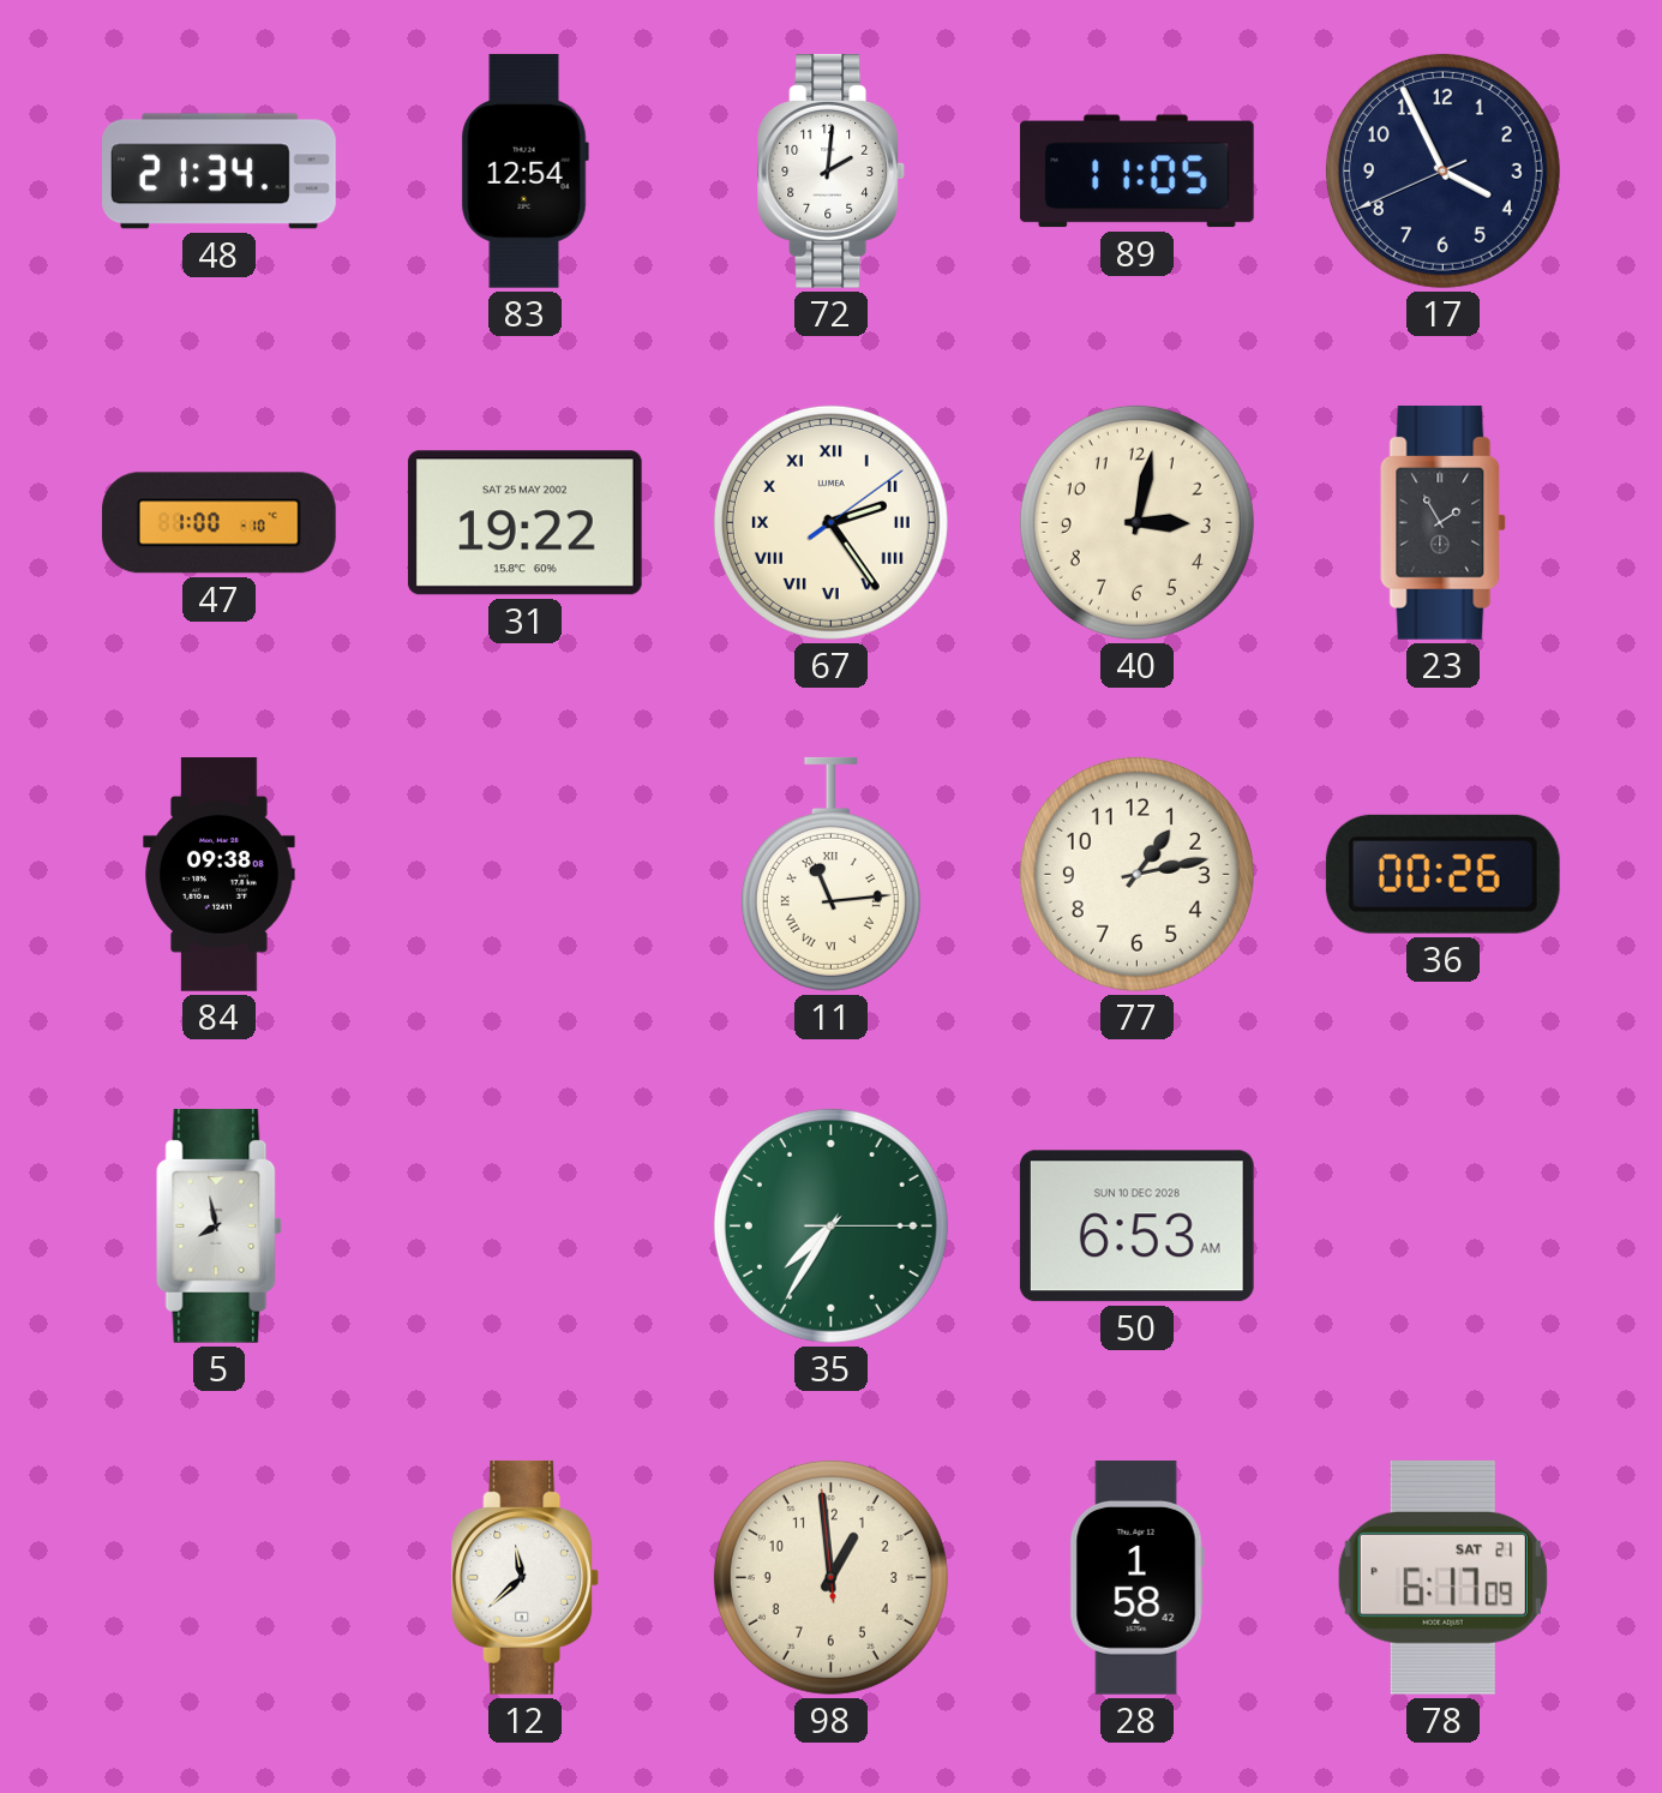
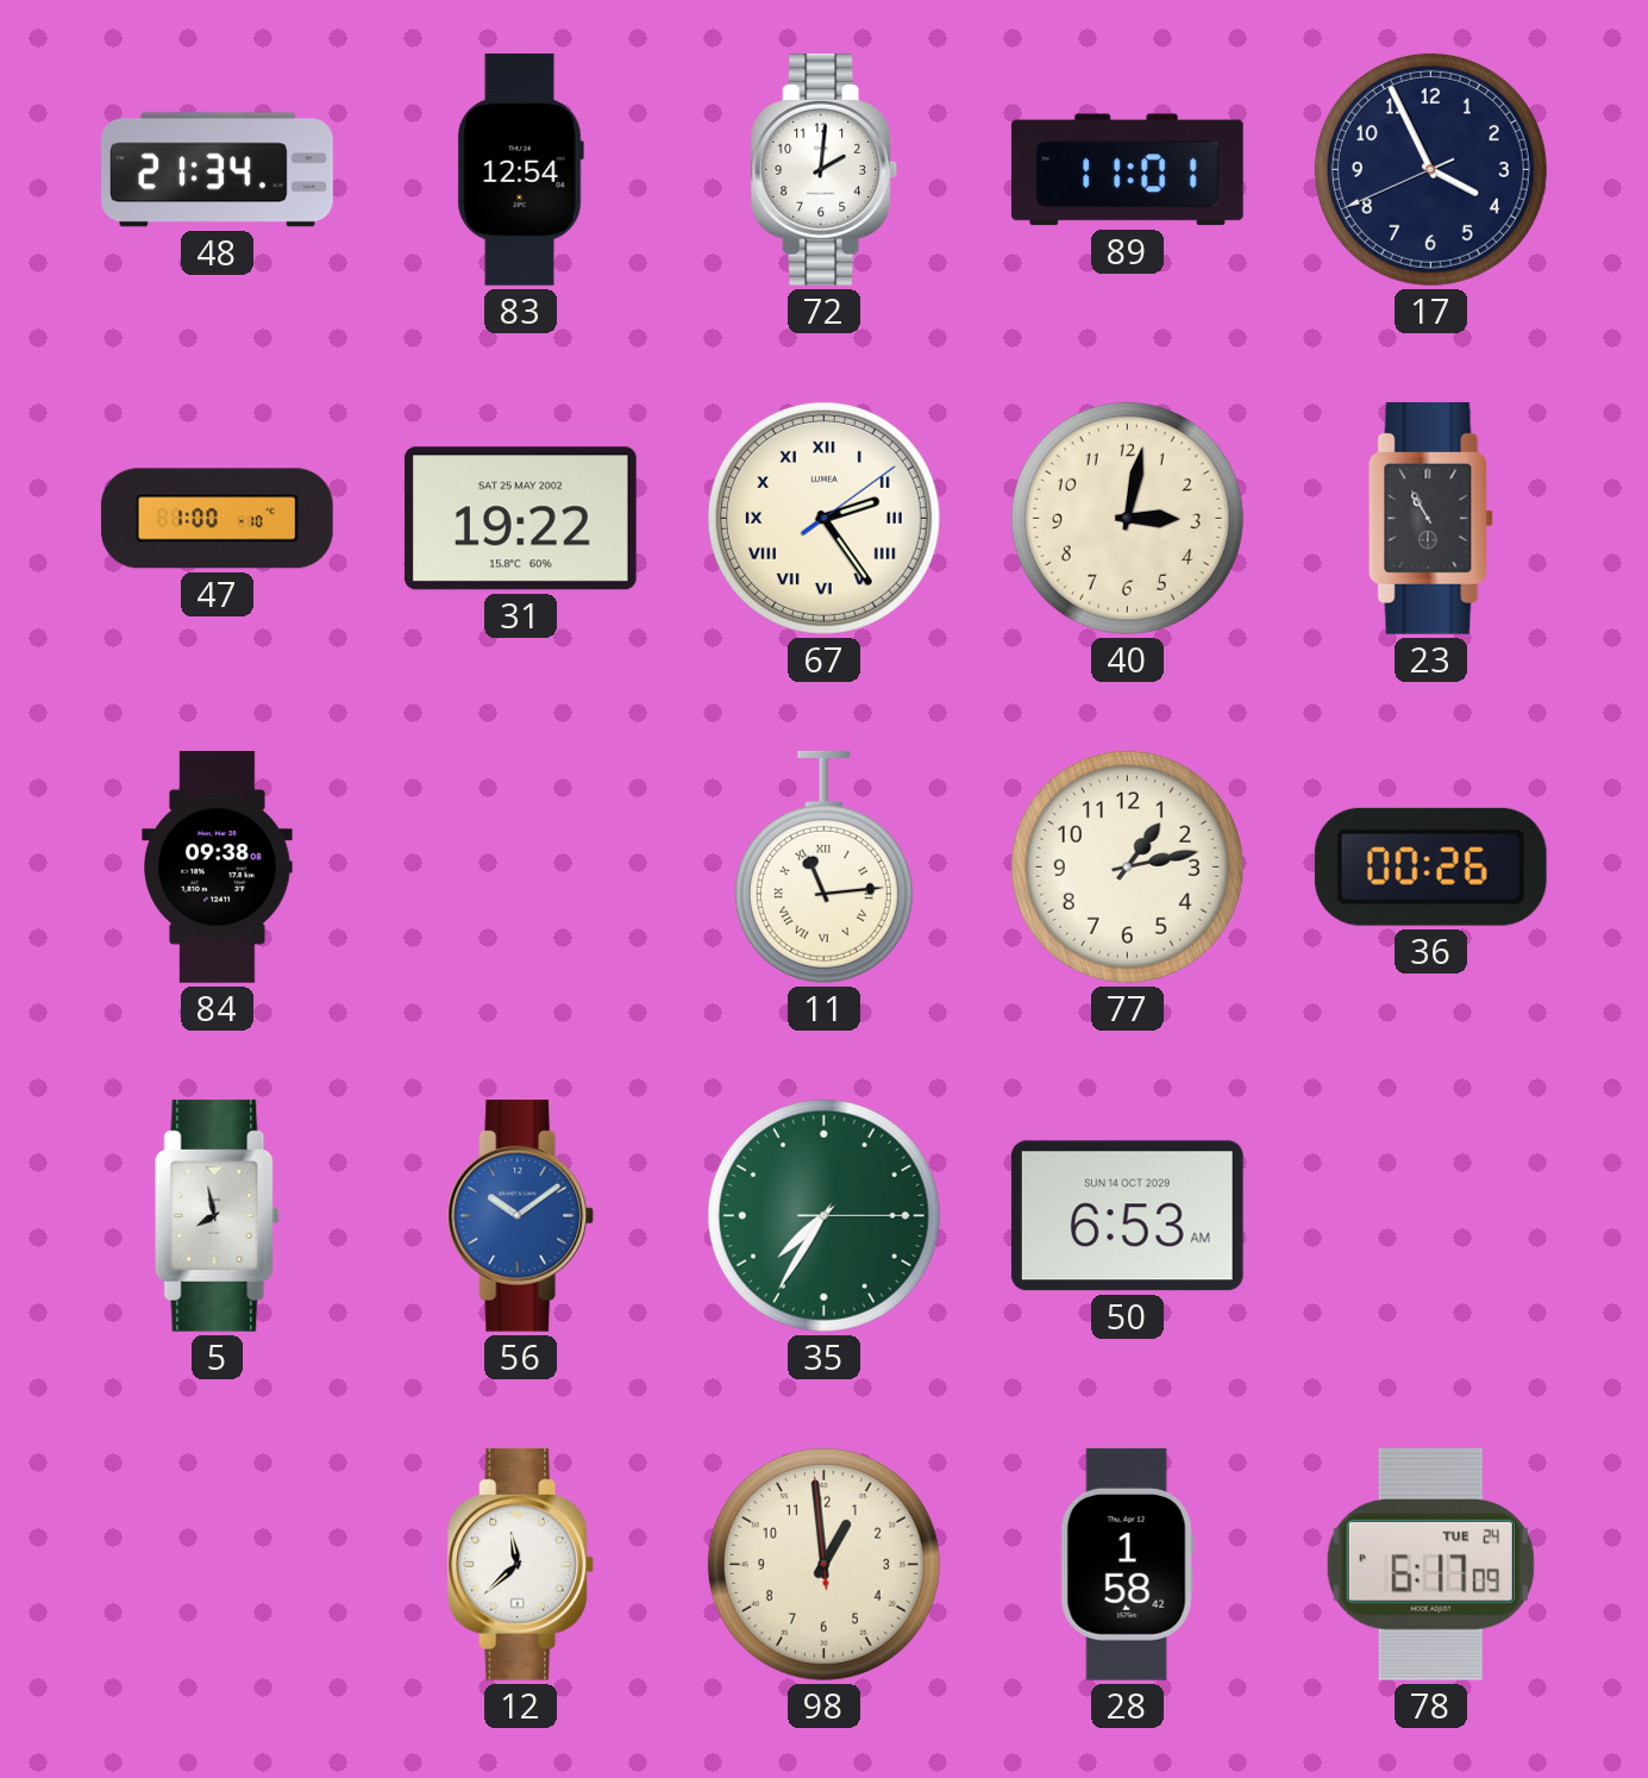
89: 11:05 -> 11:01 (1127, 170)
23: 1:55 -> 10:55 (1430, 518)
56: none -> 10:09 (521, 1215)
50 date: SUN 10 DEC 2028 -> SUN 14 OCT 2029 (1127, 1216)
78 date: SAT 21 -> TUE 24 (1430, 1564)
